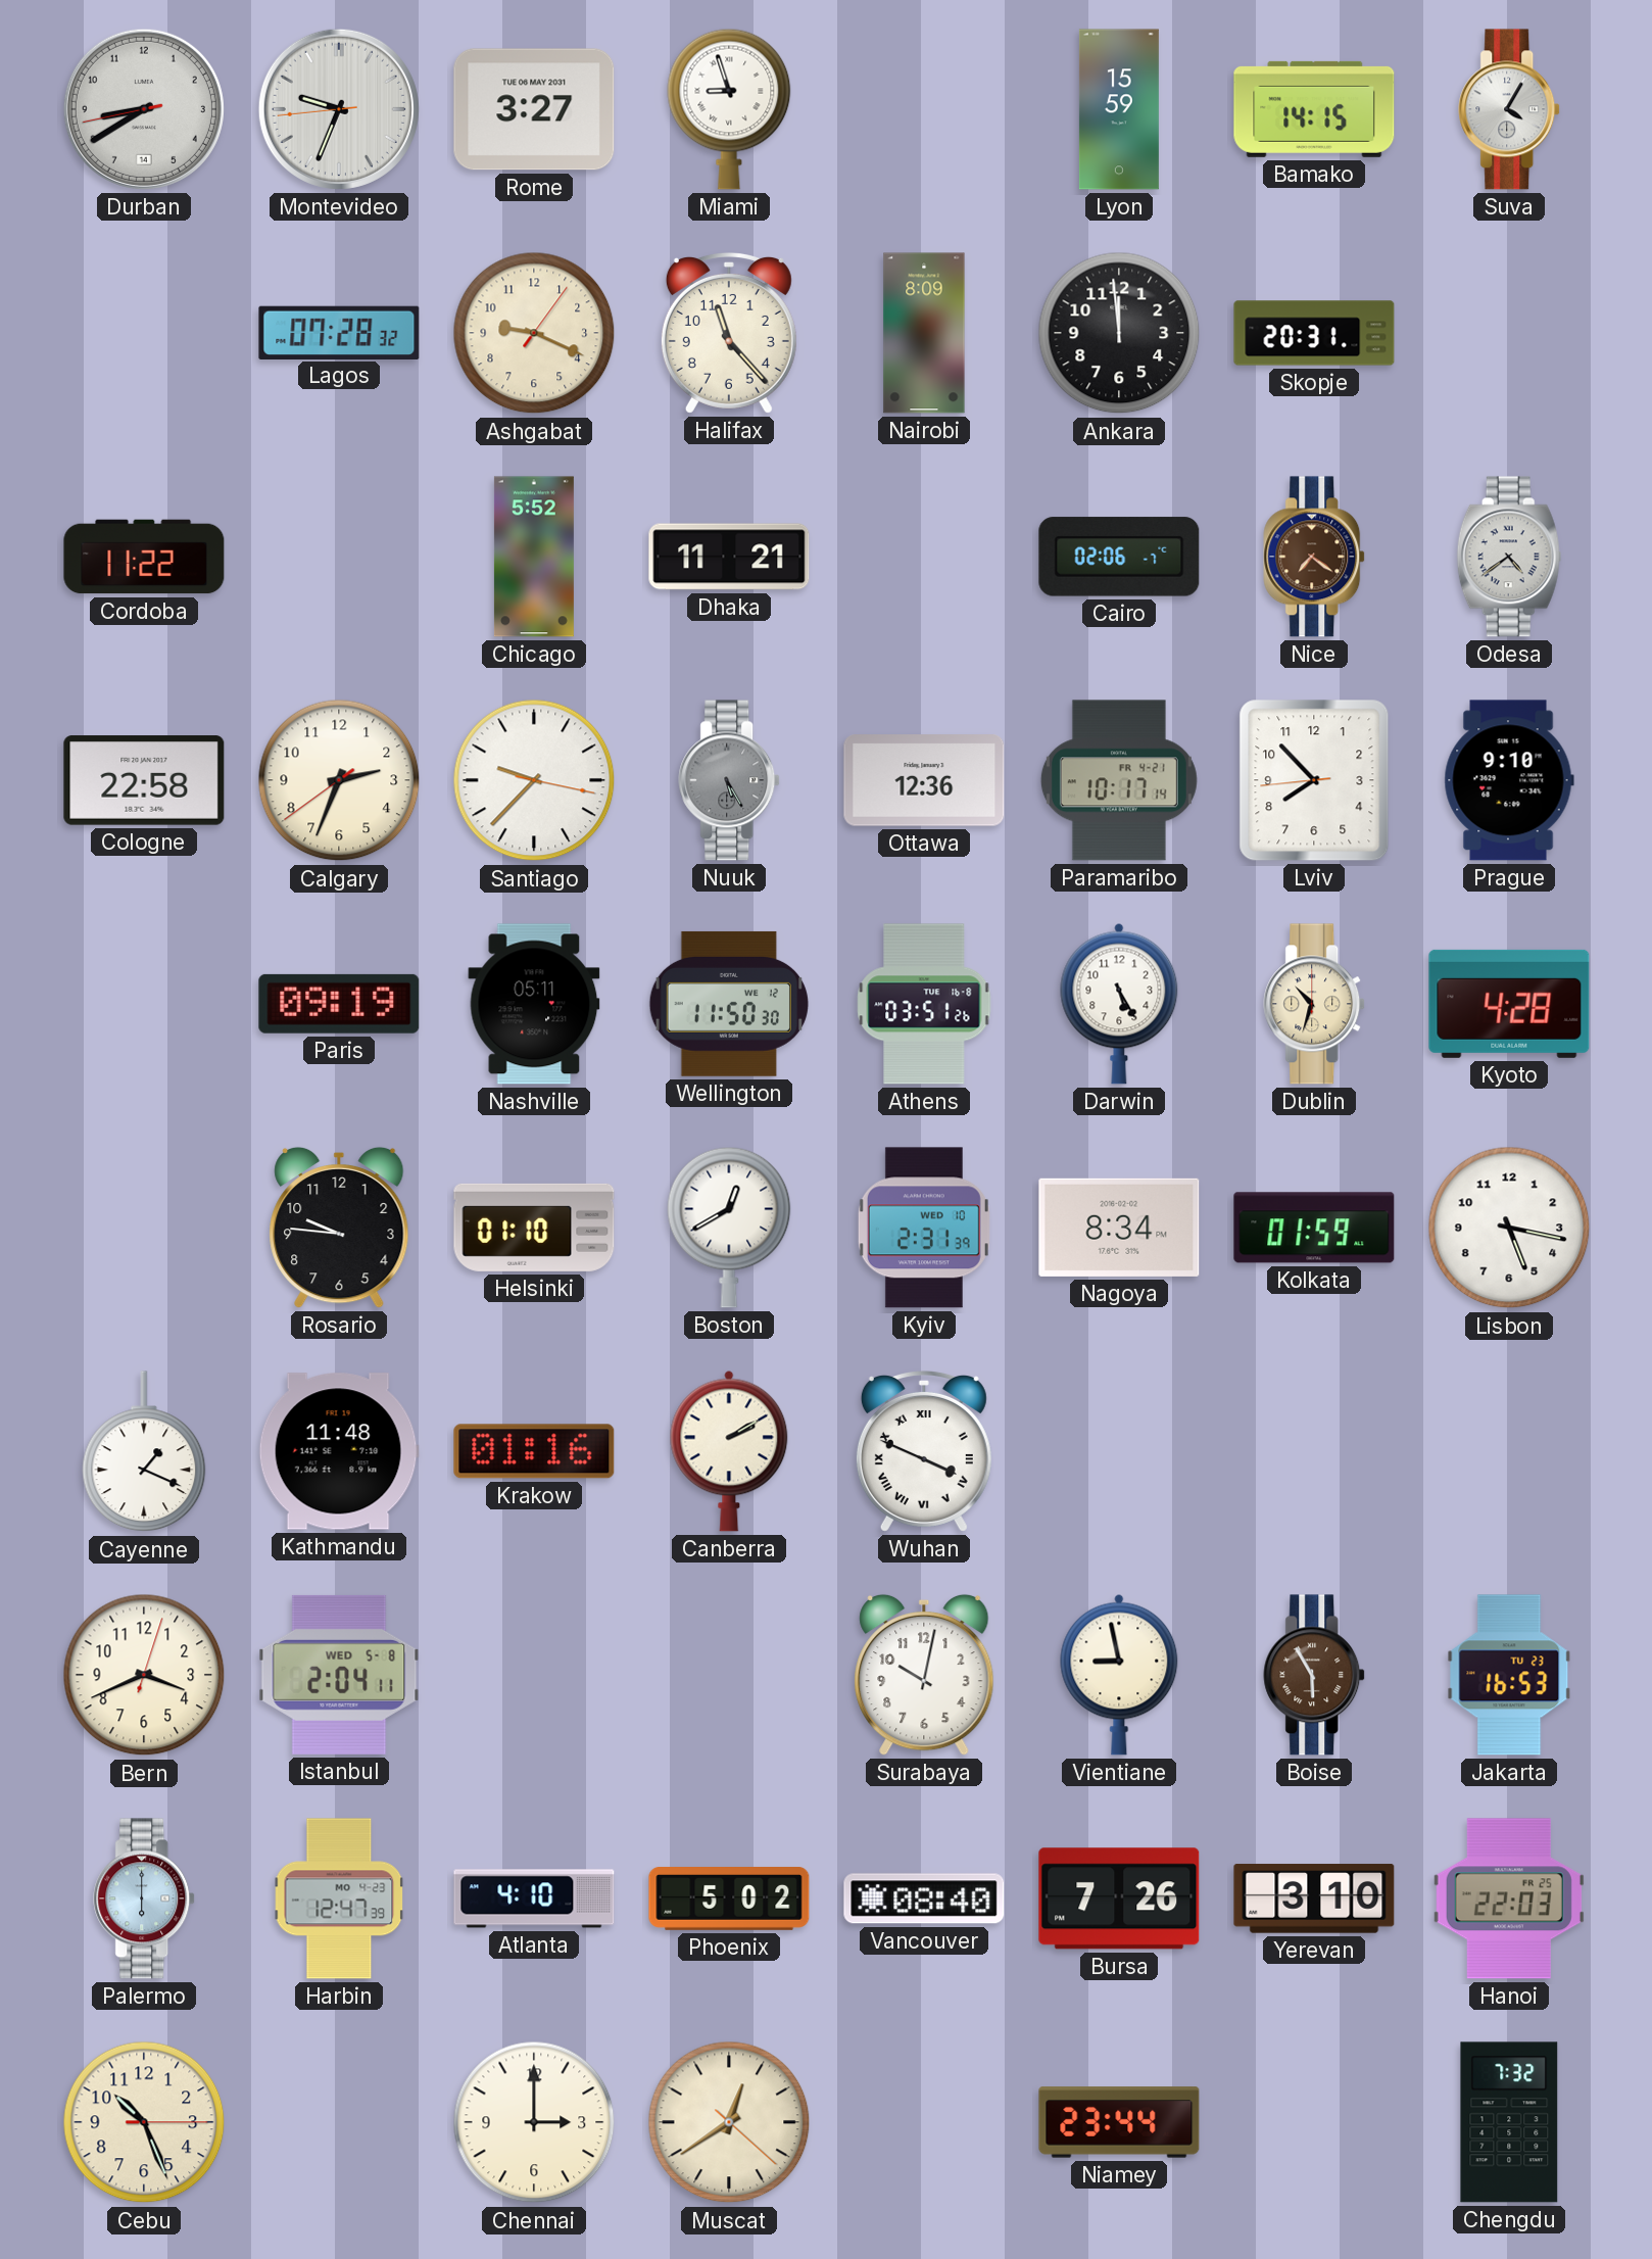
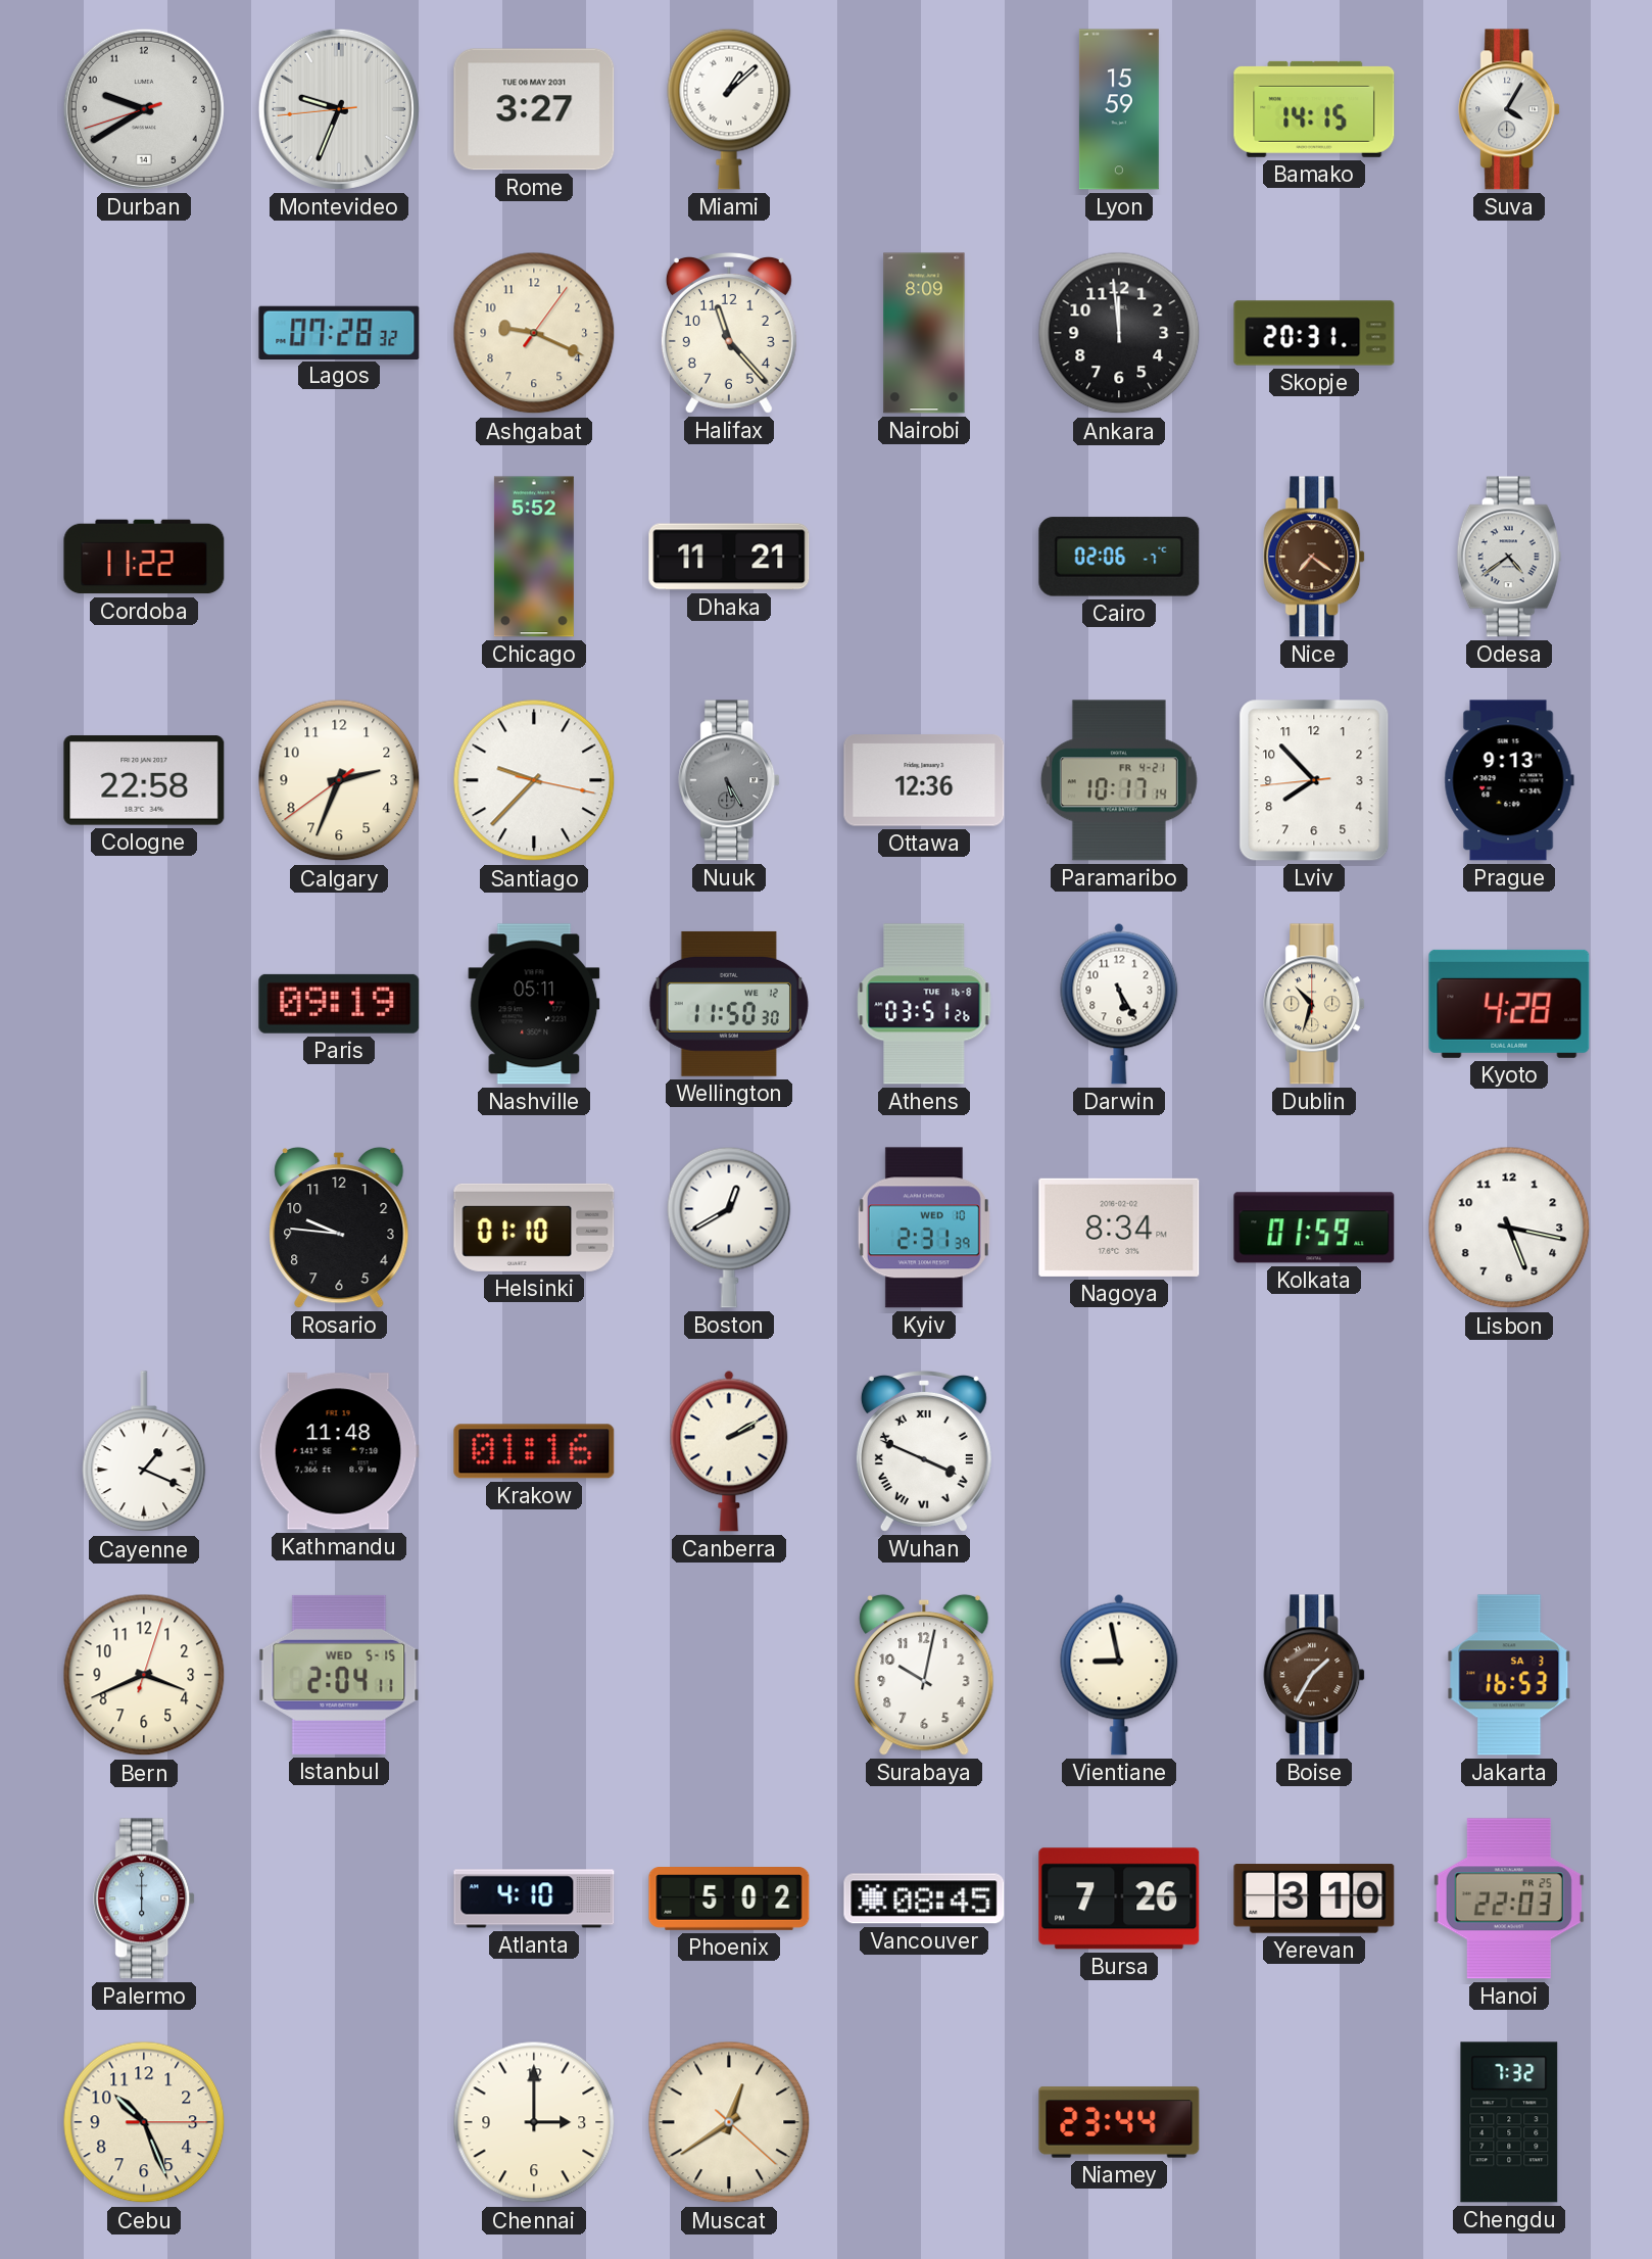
Durban: 8:39 -> 9:39 (144, 109)
Miami: 8:57 -> 1:08 (729, 109)
Prague: 9:10 -> 9:13 (1509, 780)
Istanbul date: WED 5-8 -> WED 5-15 (339, 1675)
Boise: 5:55 -> 1:35 (1315, 1675)
Jakarta date: TU 23 -> SA 3 (1509, 1675)
Harbin: 12:47 -> none (339, 1898)
Vancouver: 08:40 -> 08:45 (924, 1898)
